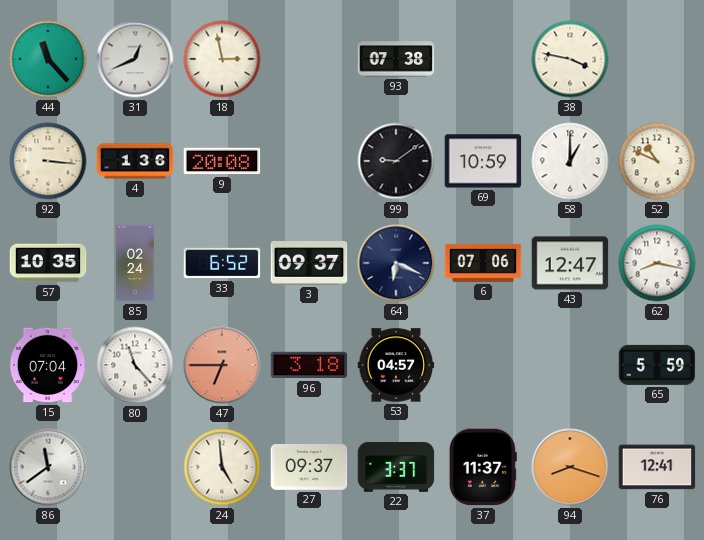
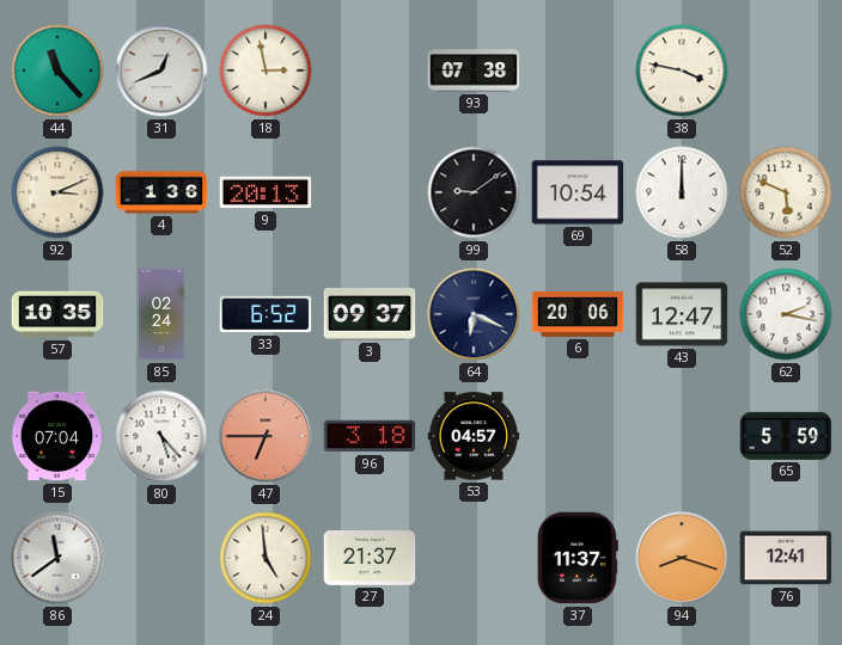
92: 3:16 -> 3:11 (57, 192)
9: 20:08 -> 20:13 (266, 192)
69: 10:59 -> 10:54 (578, 192)
58: 1:00 -> 12:00 (682, 192)
52: 10:49 -> 5:49 (786, 192)
6: 07:06 -> 20:06 (578, 314)
62: 8:17 -> 2:17 (786, 314)
80: 11:23 -> 5:23 (161, 436)
27: 09:37 -> 21:37 (370, 558)
22: 3:37 -> none (396, 468)
